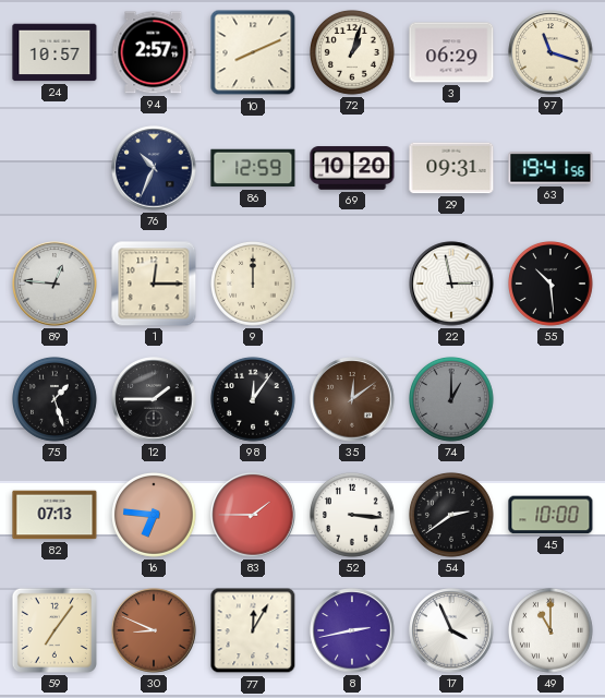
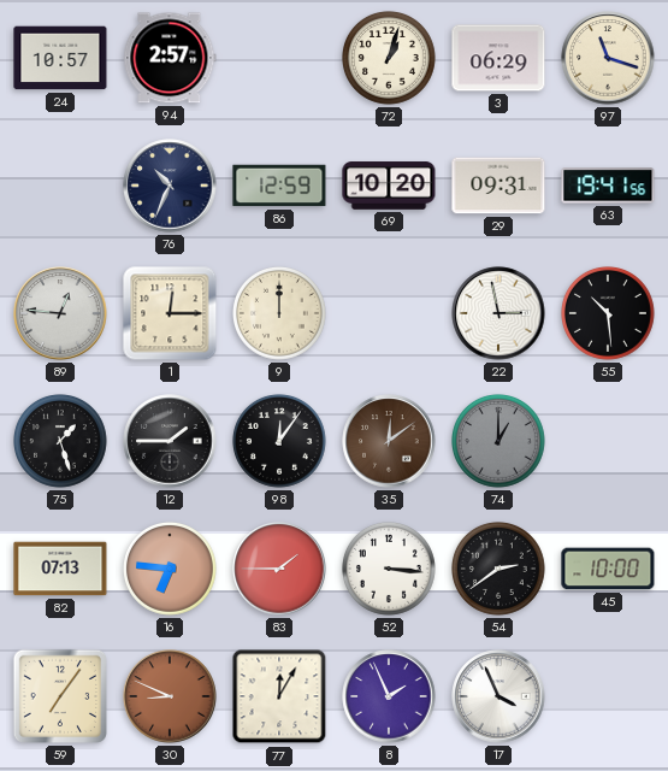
10: 8:11 -> none (253, 52)
8: 2:43 -> 1:56 (389, 696)
49: 11:00 -> none (552, 631)
